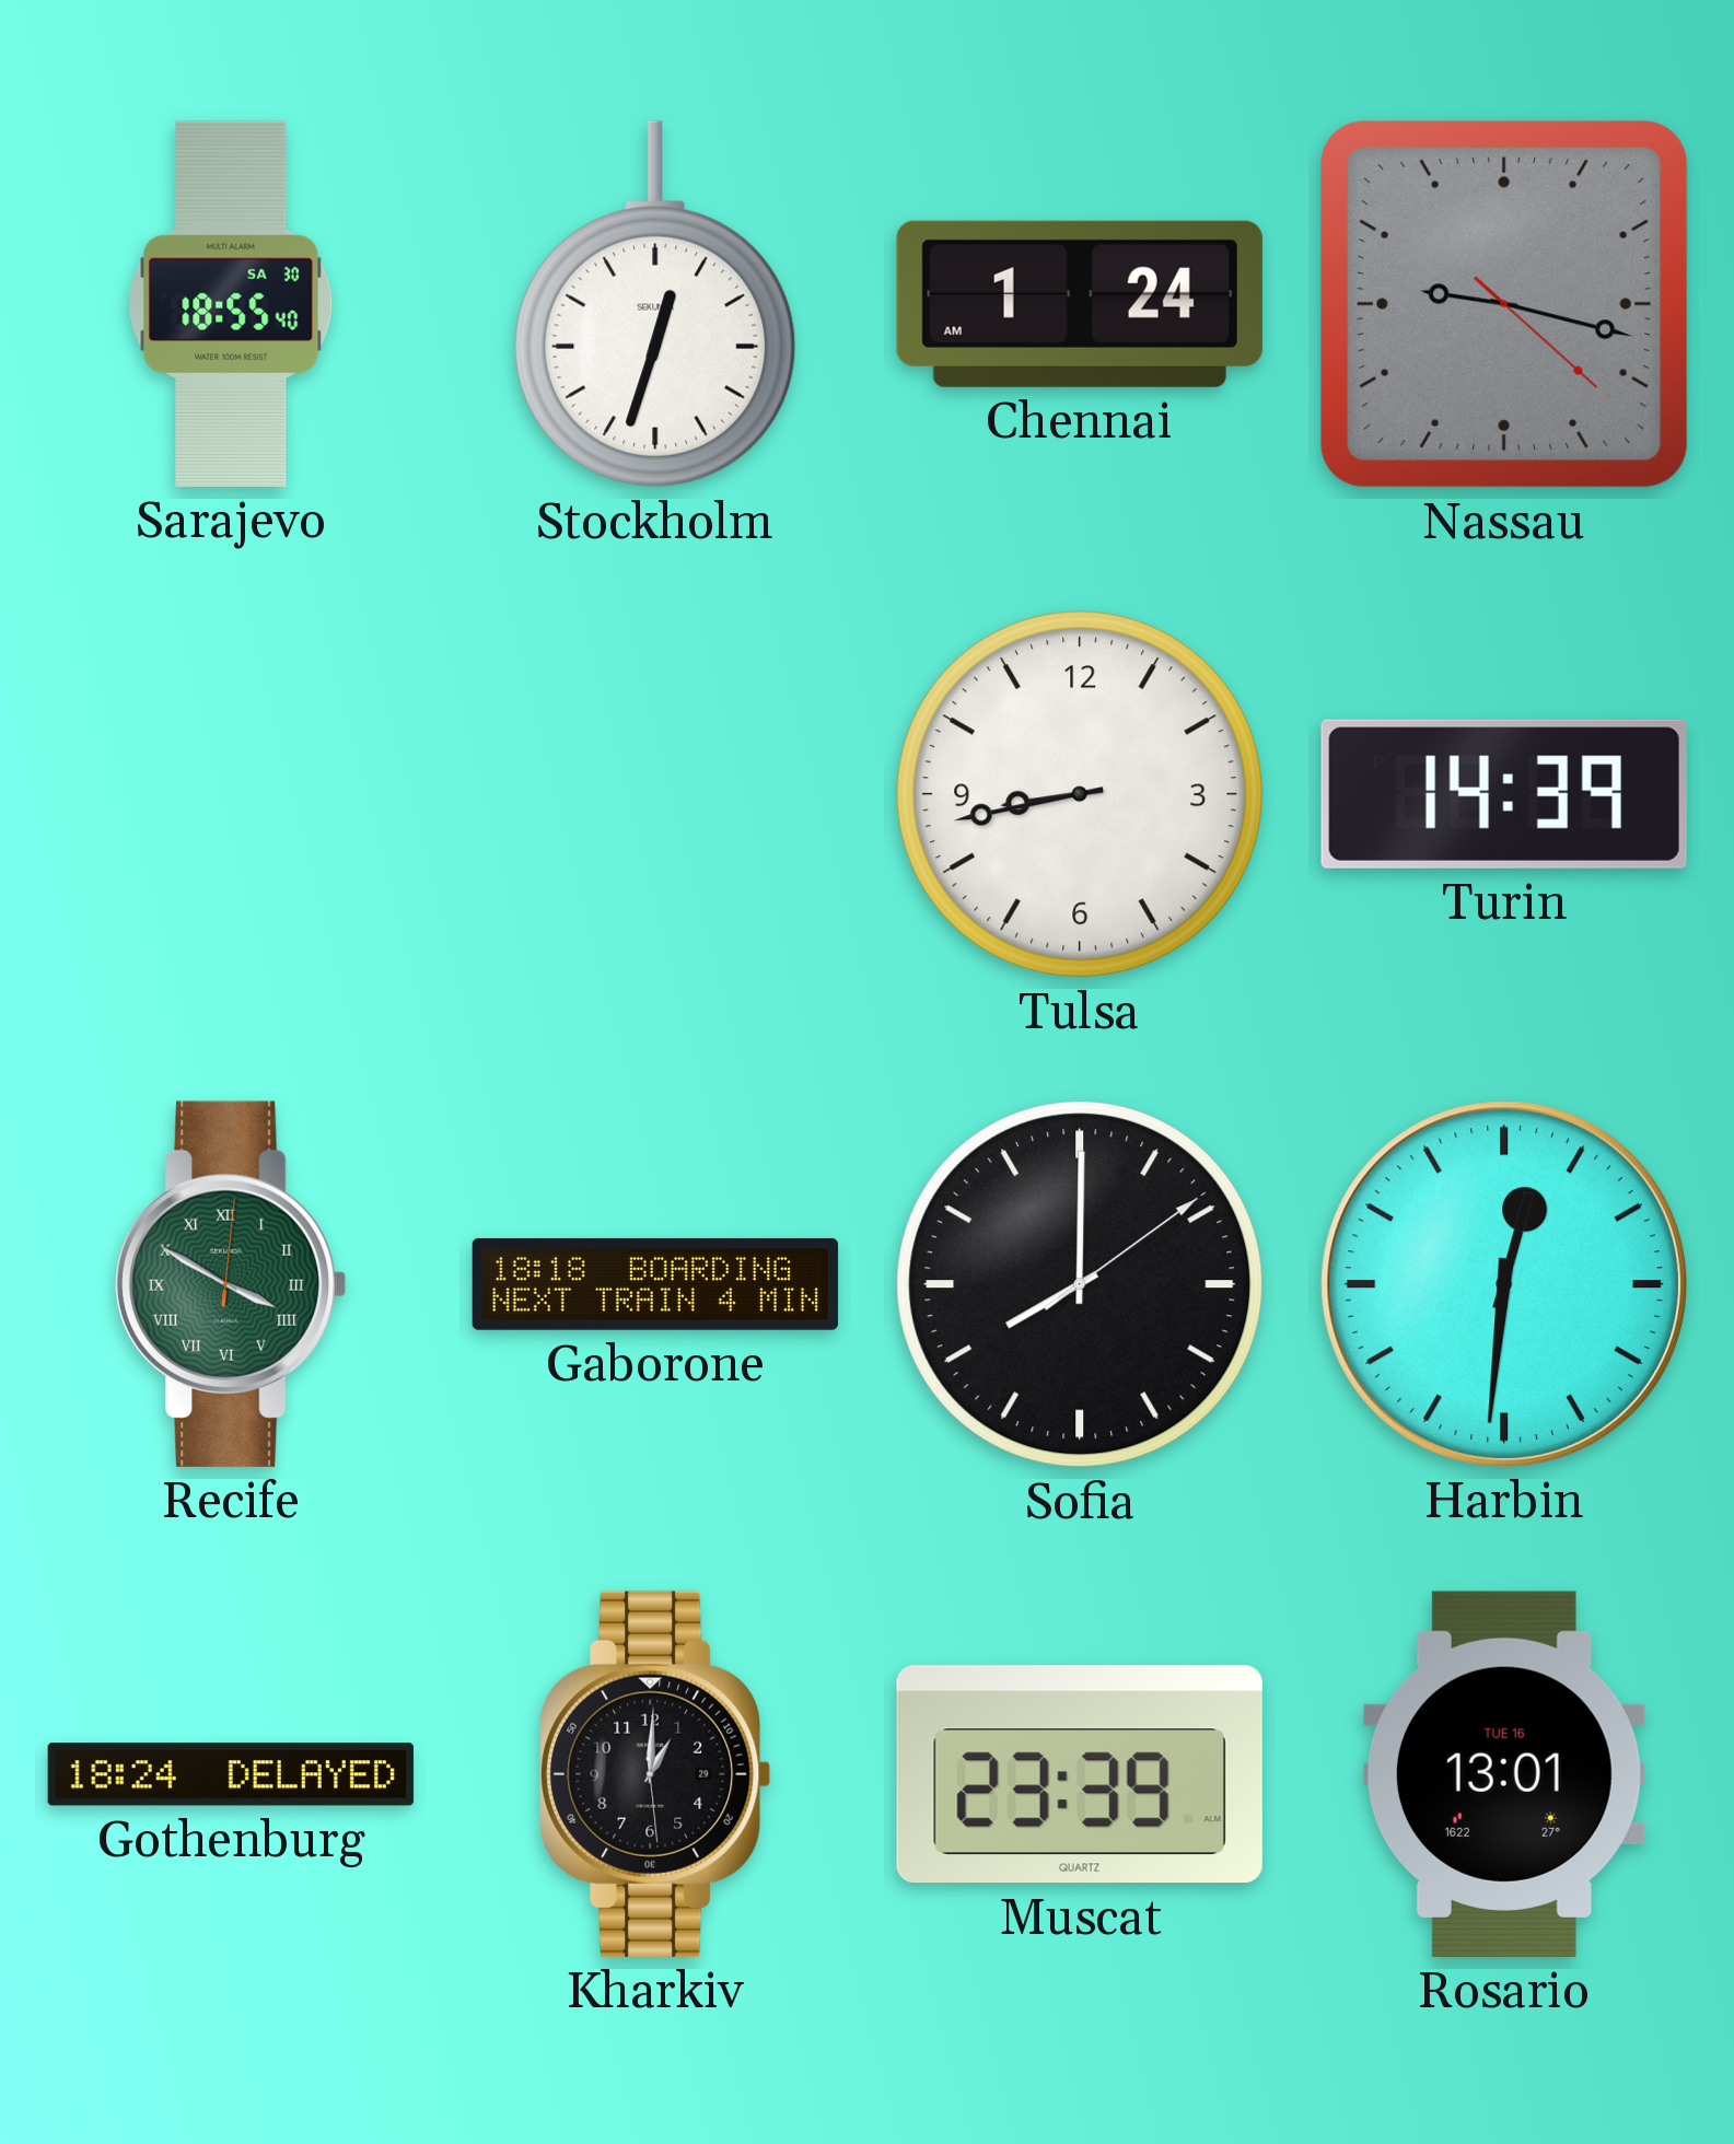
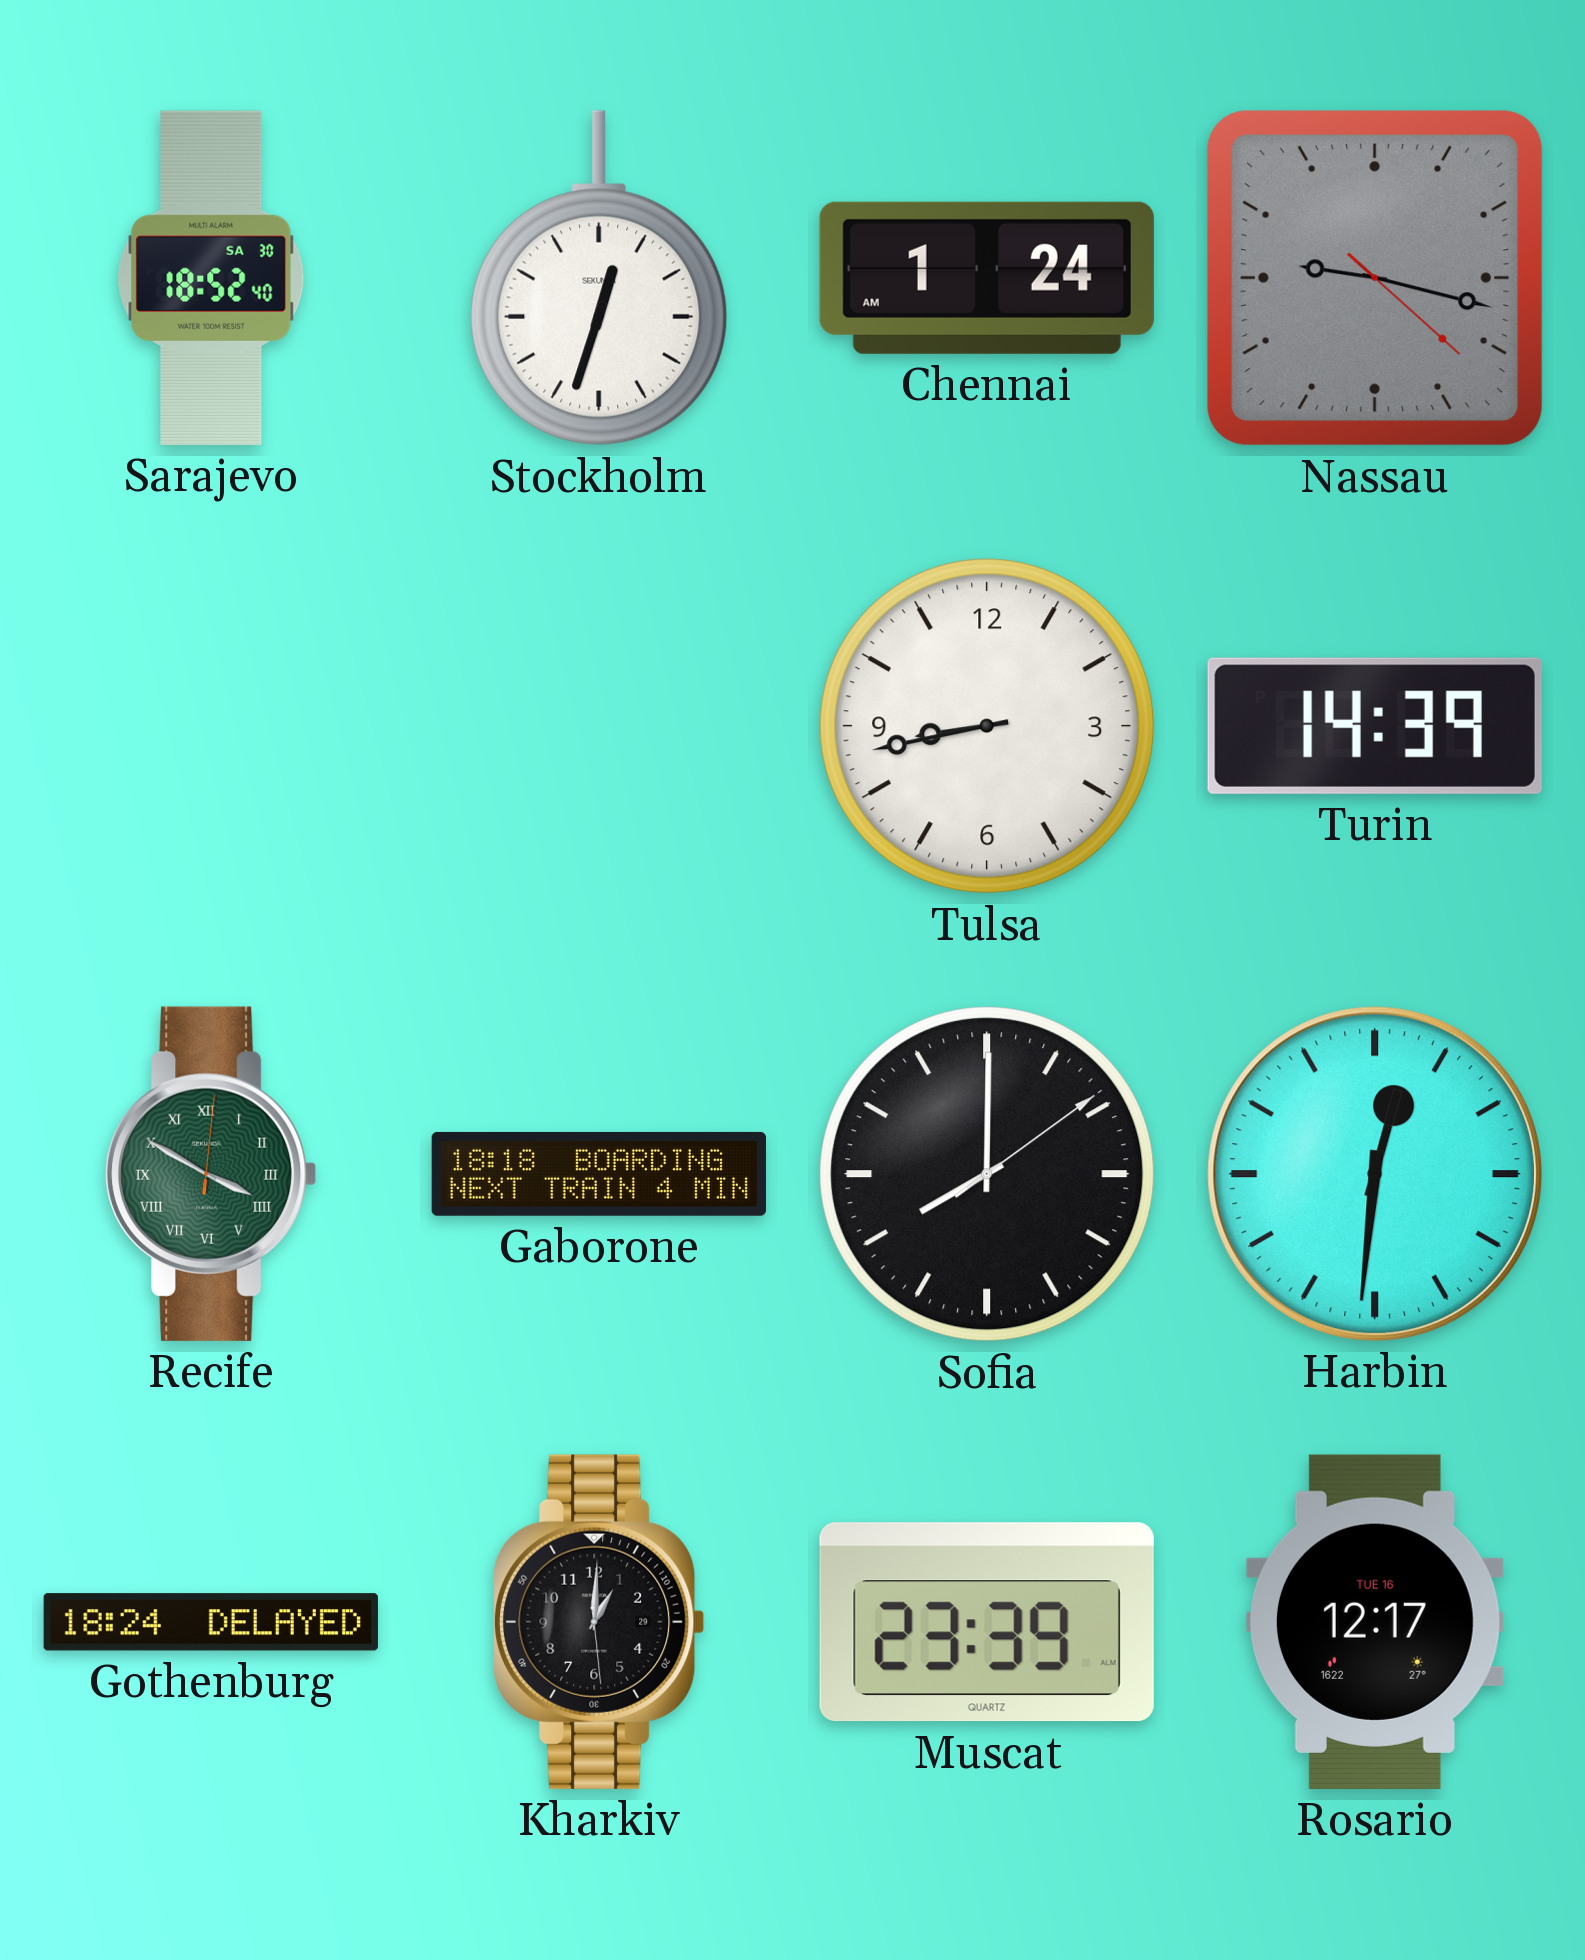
Sarajevo: 18:55 -> 18:52 (211, 278)
Rosario: 13:01 -> 12:17 (1375, 1622)
